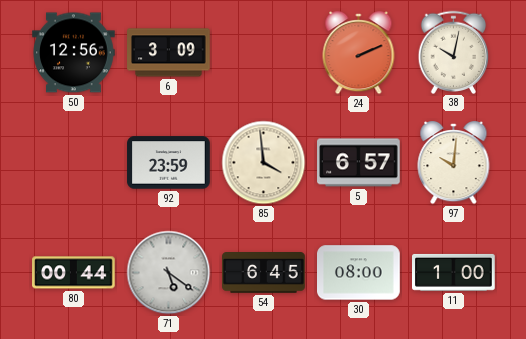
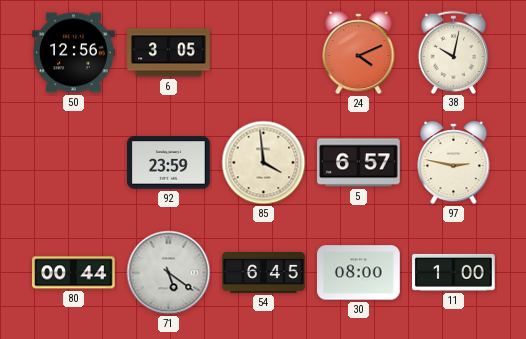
6: 3:09 -> 3:05 (169, 53)
24: 2:11 -> 4:11 (359, 53)
97: 10:01 -> 2:47 (454, 163)
